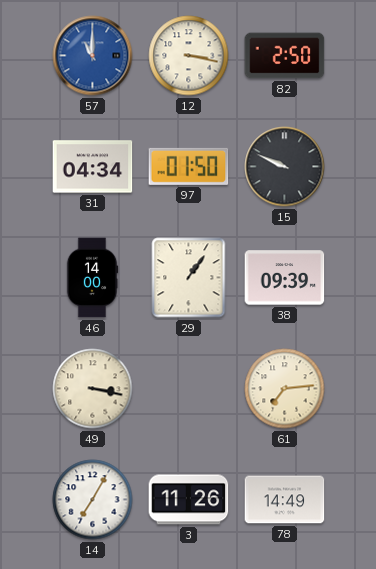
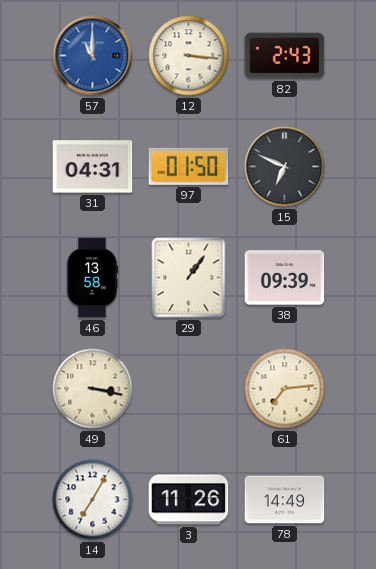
12: 3:17 -> 3:16 (189, 56)
82: 2:50 -> 2:43 (285, 56)
31: 04:34 -> 04:31 (93, 167)
15: 9:49 -> 6:49 (285, 167)
46: 14:00 -> 13:58 (92, 278)
